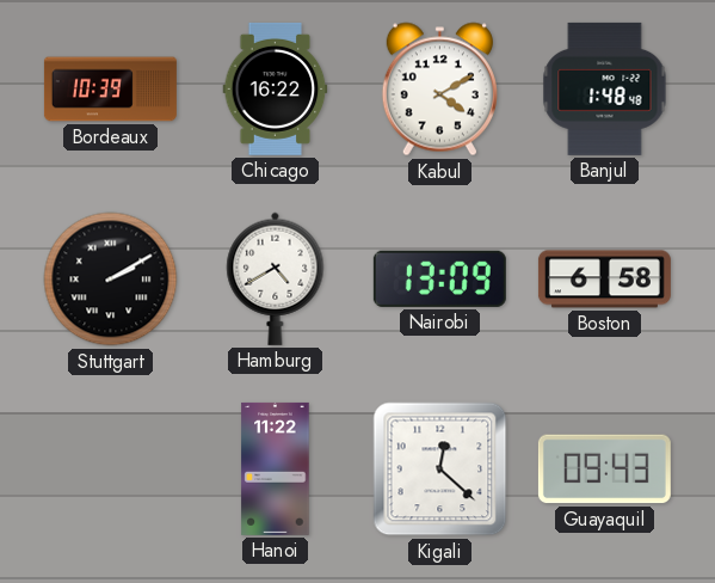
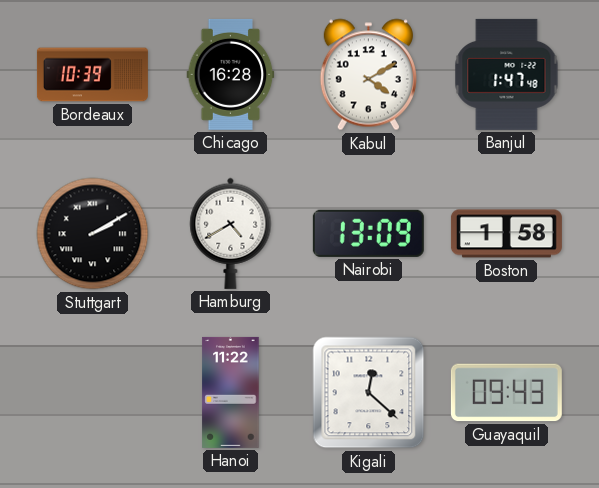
Chicago: 16:22 -> 16:28 (231, 74)
Banjul: 1:48 -> 1:47 (507, 74)
Boston: 6:58 -> 1:58 (506, 234)
